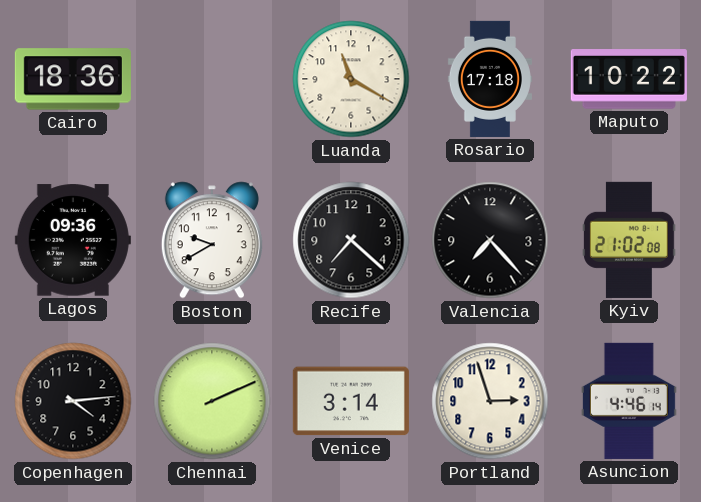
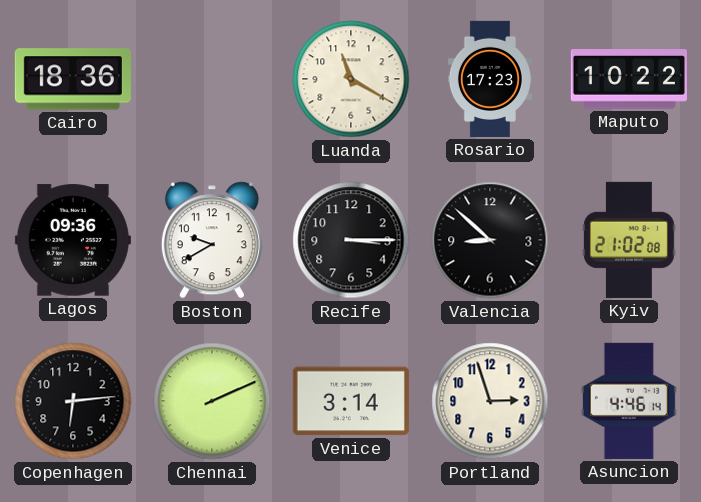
Rosario: 17:18 -> 17:23 (490, 79)
Recife: 7:22 -> 3:15 (351, 240)
Valencia: 7:23 -> 8:52 (490, 240)
Copenhagen: 4:14 -> 6:14 (73, 401)
